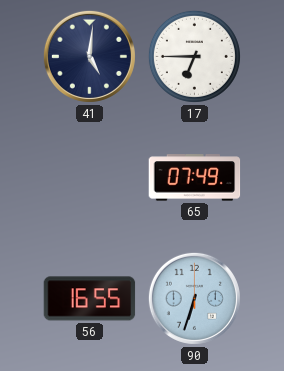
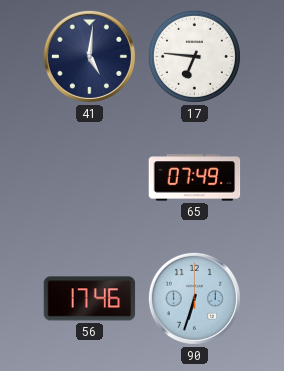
17: 6:45 -> 6:46 (194, 56)
56: 16:55 -> 17:46 (90, 299)
